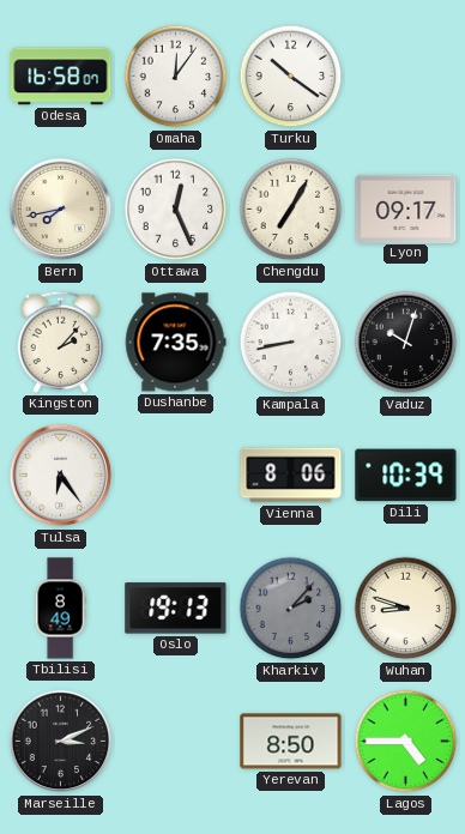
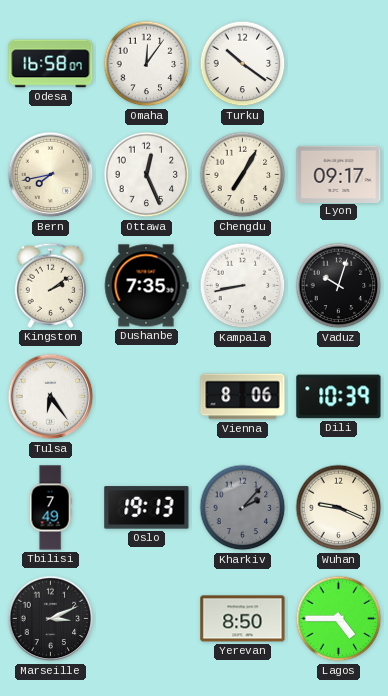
Kingston: 2:07 -> 2:09 (50, 285)
Tbilisi: 8:49 -> 7:49 (50, 508)
Wuhan: 8:48 -> 9:19 (339, 508)
